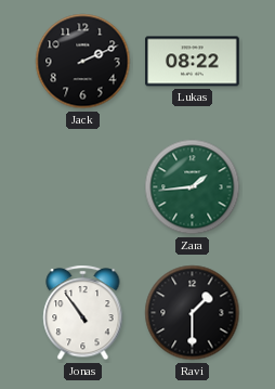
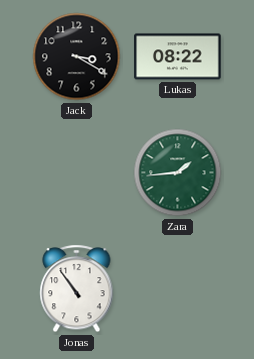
Jack: 2:11 -> 3:20 (77, 57)
Ravi: 1:30 -> none (193, 313)
